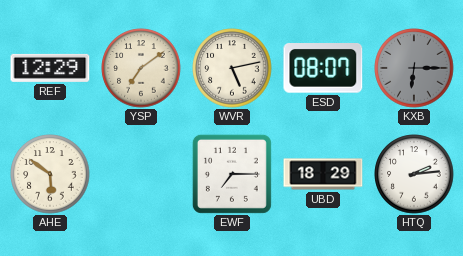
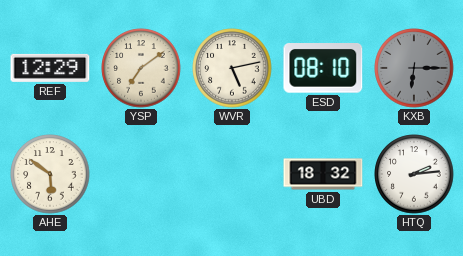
ESD: 08:07 -> 08:10 (323, 69)
EWF: 7:15 -> none (232, 174)
UBD: 18:29 -> 18:32 (323, 174)
